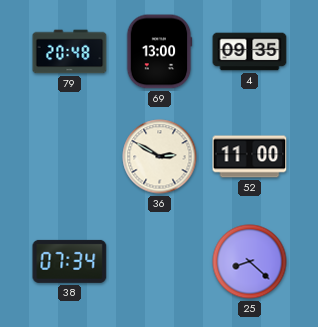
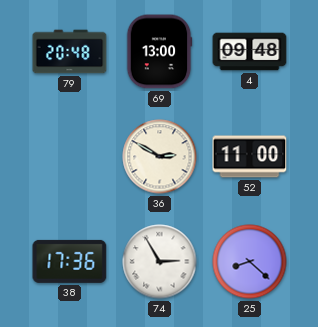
4: 09:35 -> 09:48 (250, 52)
38: 07:34 -> 17:36 (70, 261)
74: none -> 2:55 (160, 262)
